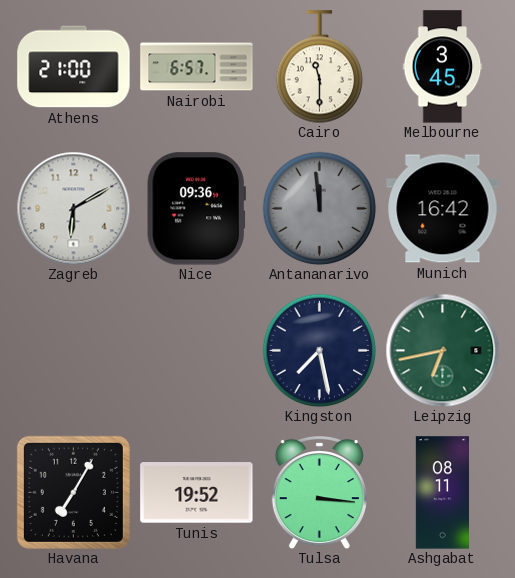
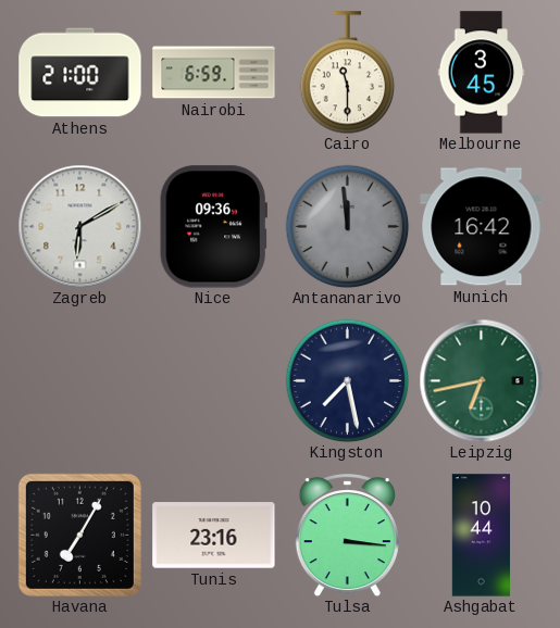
Nairobi: 6:57 -> 6:59 (214, 73)
Tunis: 19:52 -> 23:16 (214, 536)
Ashgabat: 08:11 -> 10:44 (481, 536)
